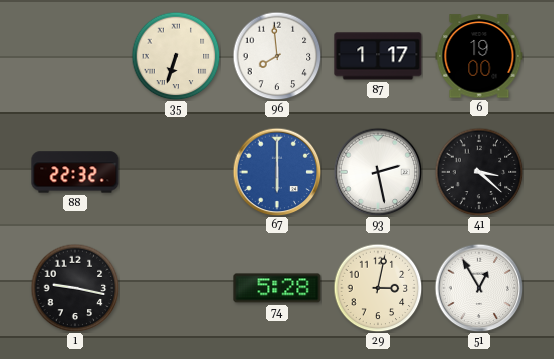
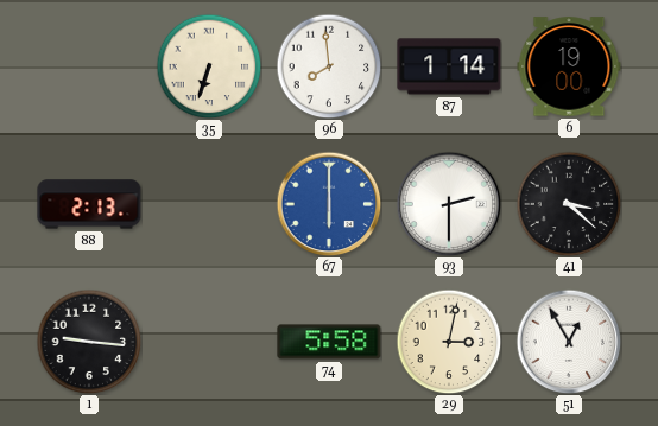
87: 1:17 -> 1:14 (449, 66)
88: 22:32 -> 2:13 (89, 204)
93: 2:28 -> 2:30 (449, 204)
1: 9:17 -> 9:16 (89, 342)
74: 5:28 -> 5:58 (329, 342)
